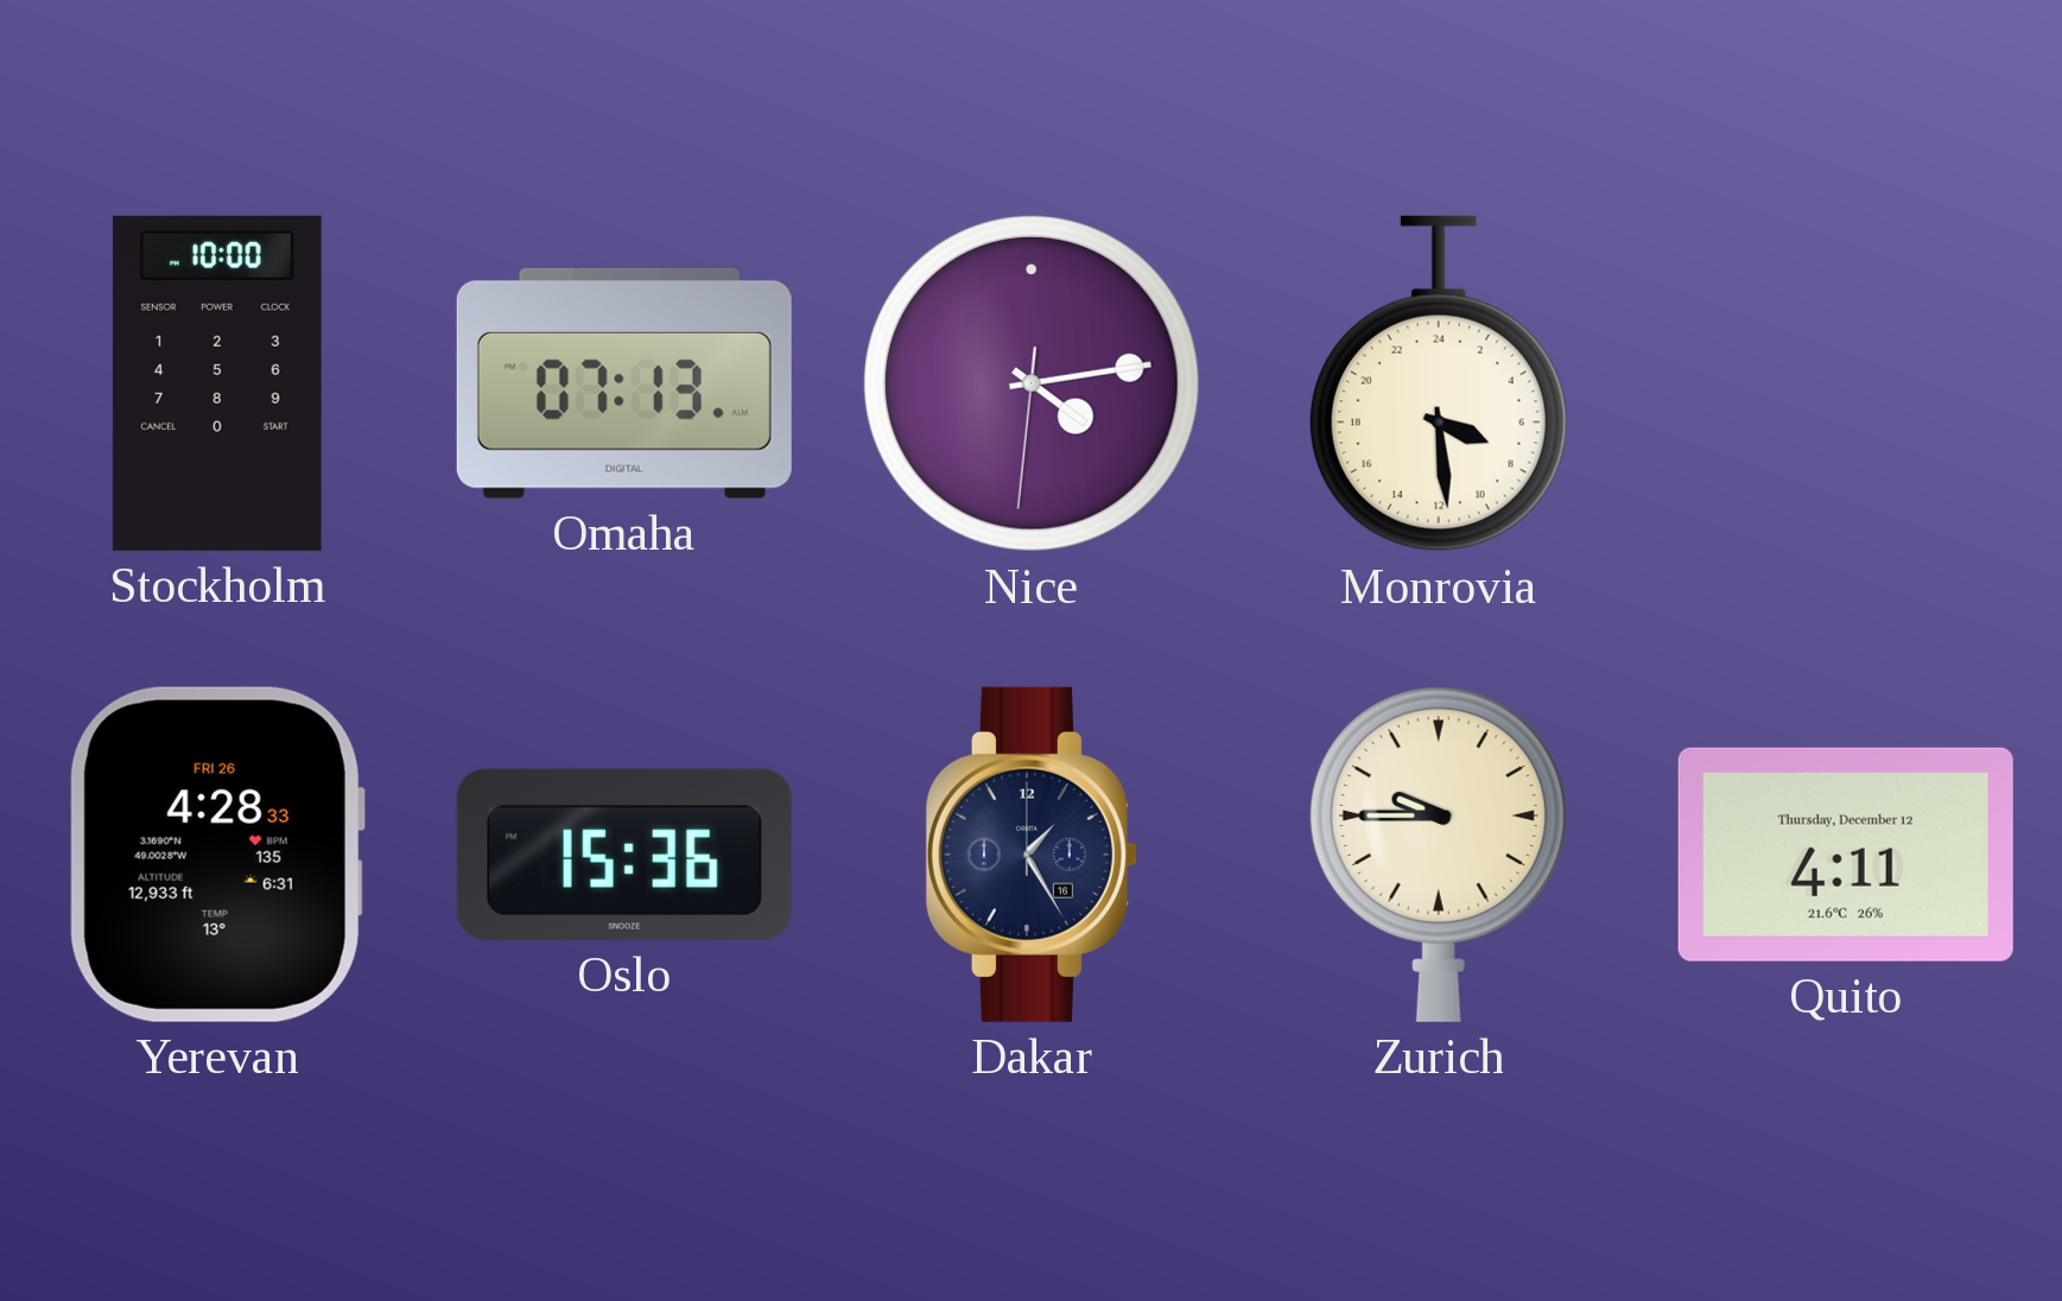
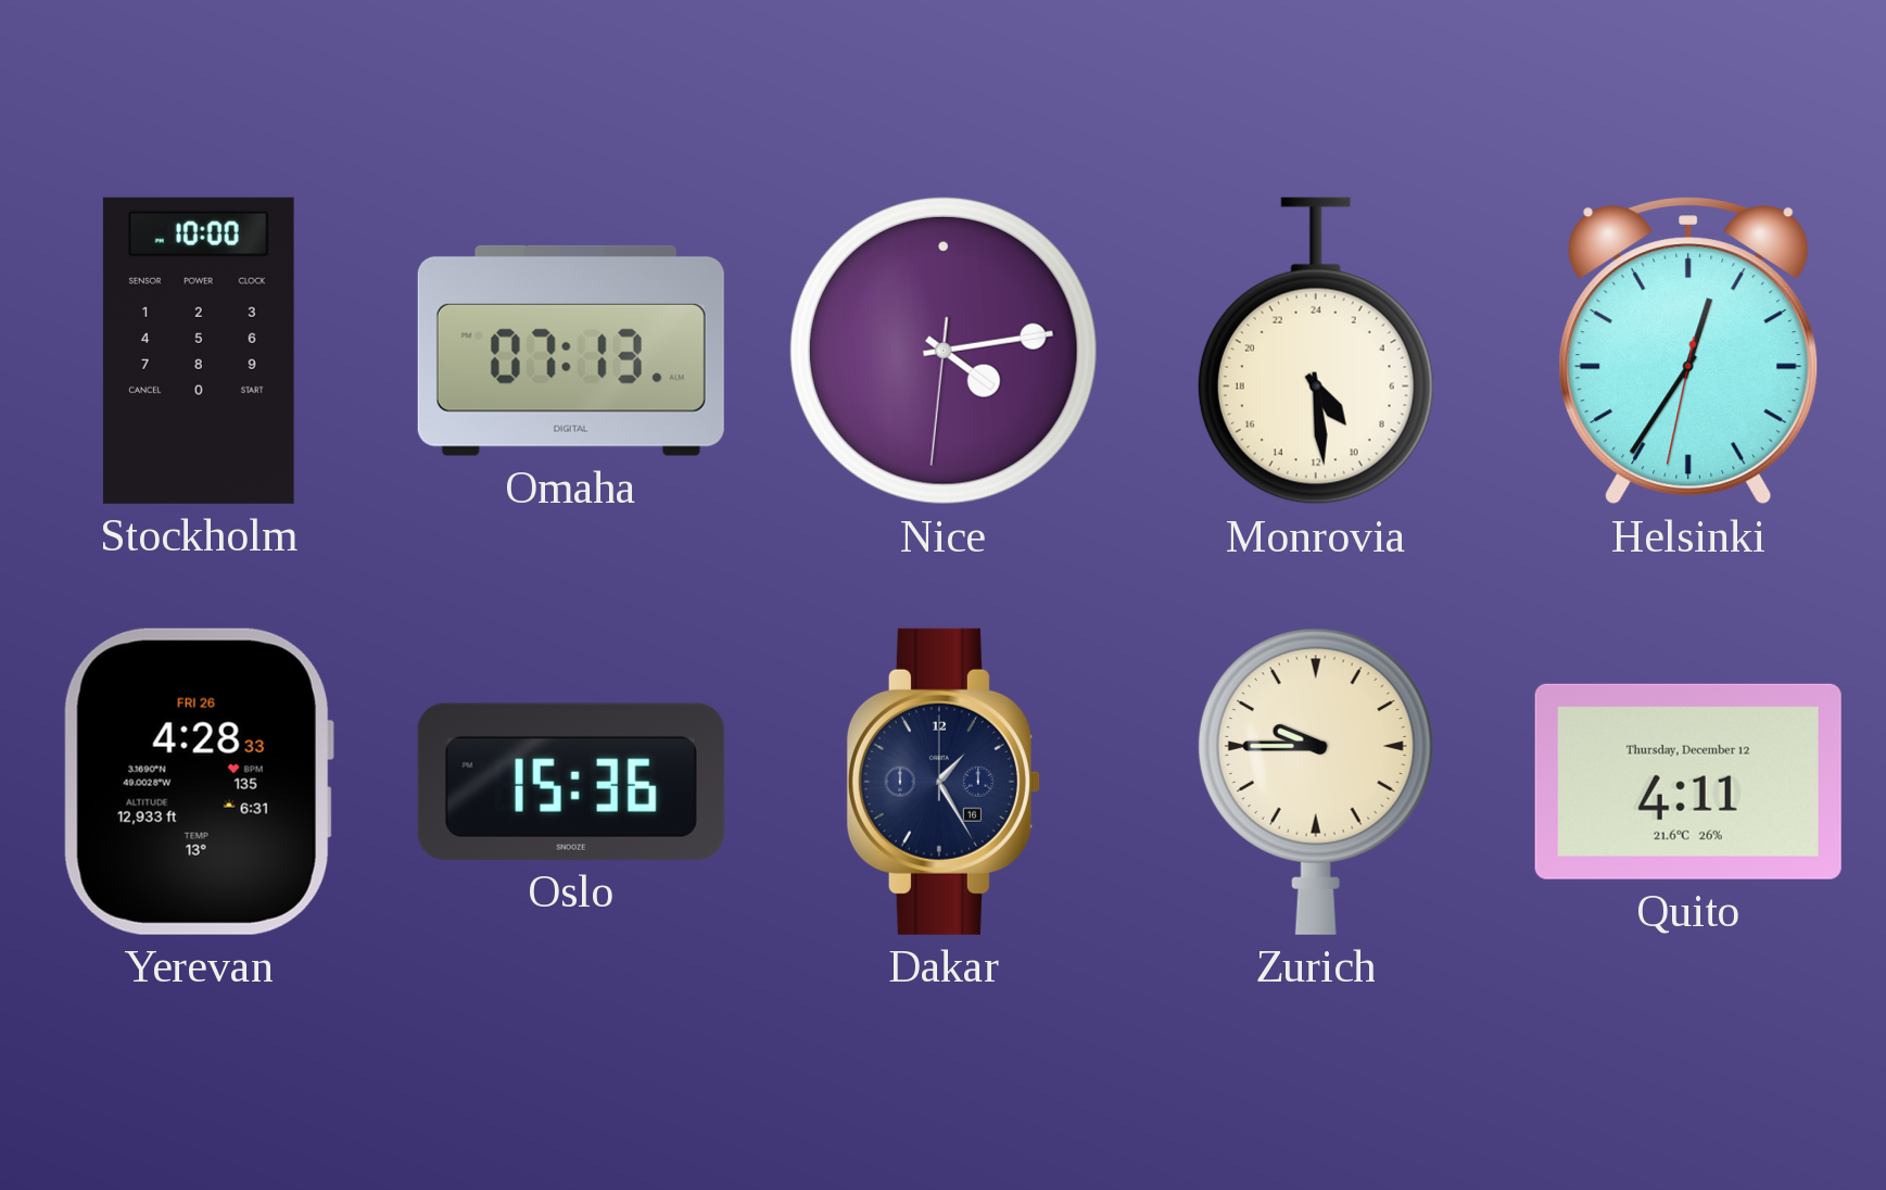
Monrovia: 7:29 -> 9:29 (1316, 351)
Helsinki: none -> 12:35 (1688, 351)
